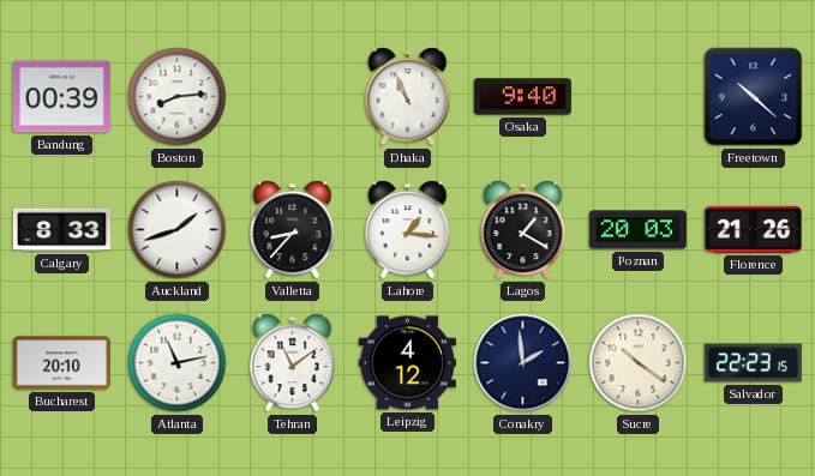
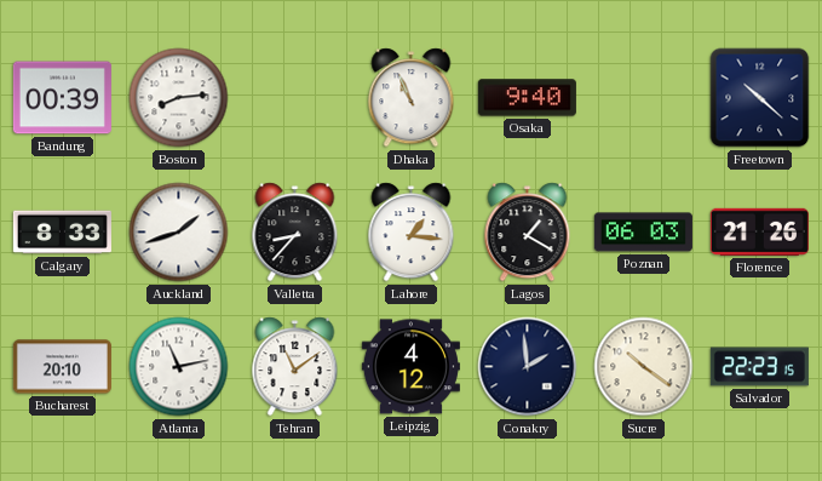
Poznan: 20:03 -> 06:03 (643, 233)
